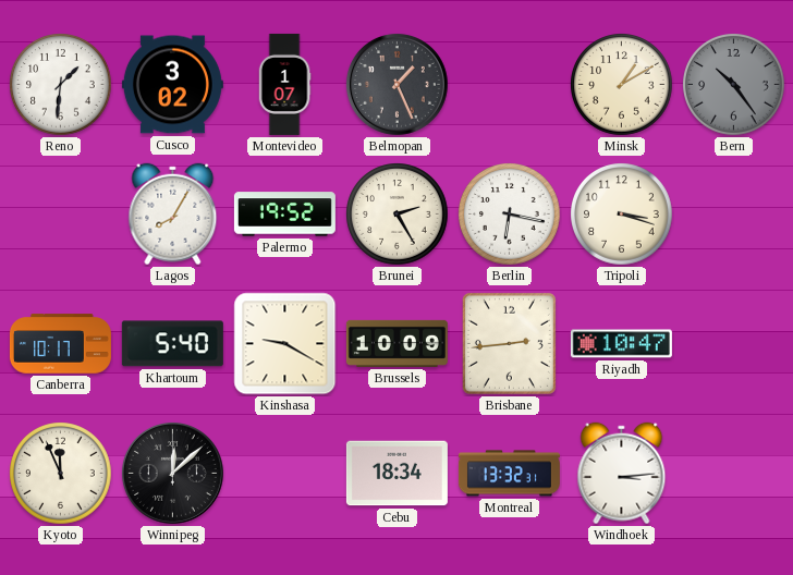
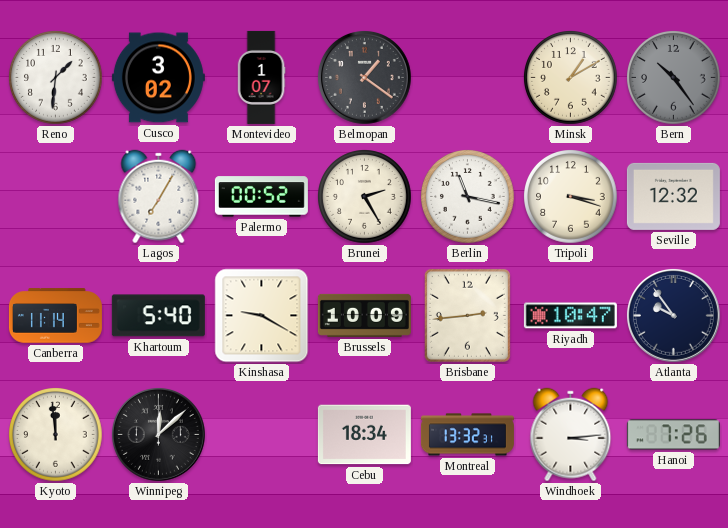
Belmopan: 1:26 -> 1:21 (364, 77)
Lagos: 8:05 -> 7:05 (159, 197)
Palermo: 19:52 -> 00:52 (261, 197)
Berlin: 6:17 -> 11:17 (468, 197)
Seville: none -> 12:32 (673, 196)
Canberra: 10:17 -> 11:14 (55, 316)
Atlanta: none -> 9:54 (673, 315)
Kyoto: 11:56 -> 11:59 (56, 435)
Hanoi: none -> 7:26 (673, 435)
